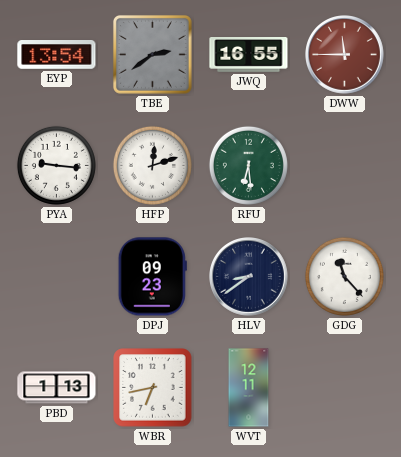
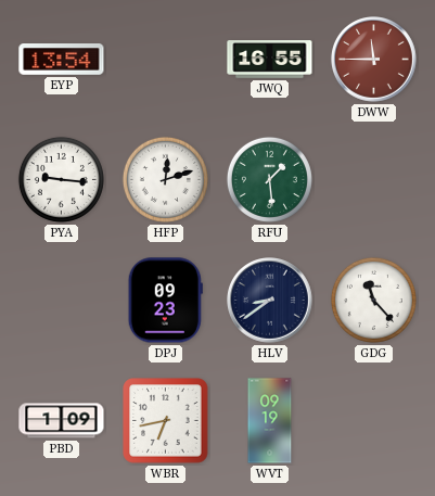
TBE: 2:39 -> none (152, 54)
RFU: 6:29 -> 1:29 (269, 179)
PBD: 1:13 -> 1:09 (62, 421)
WVT: 12:11 -> 09:19 (270, 421)
